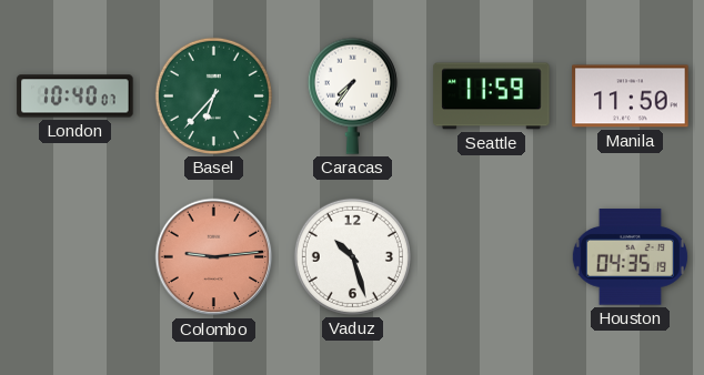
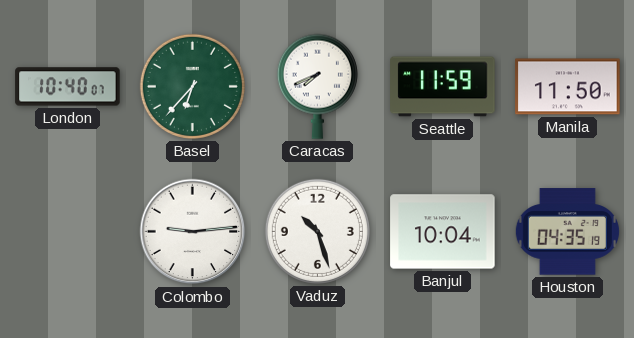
Caracas: 7:36 -> 7:41 (317, 86)
Colombo dial: salmon -> white (193, 232)
Banjul: none -> 10:04 (443, 232)
